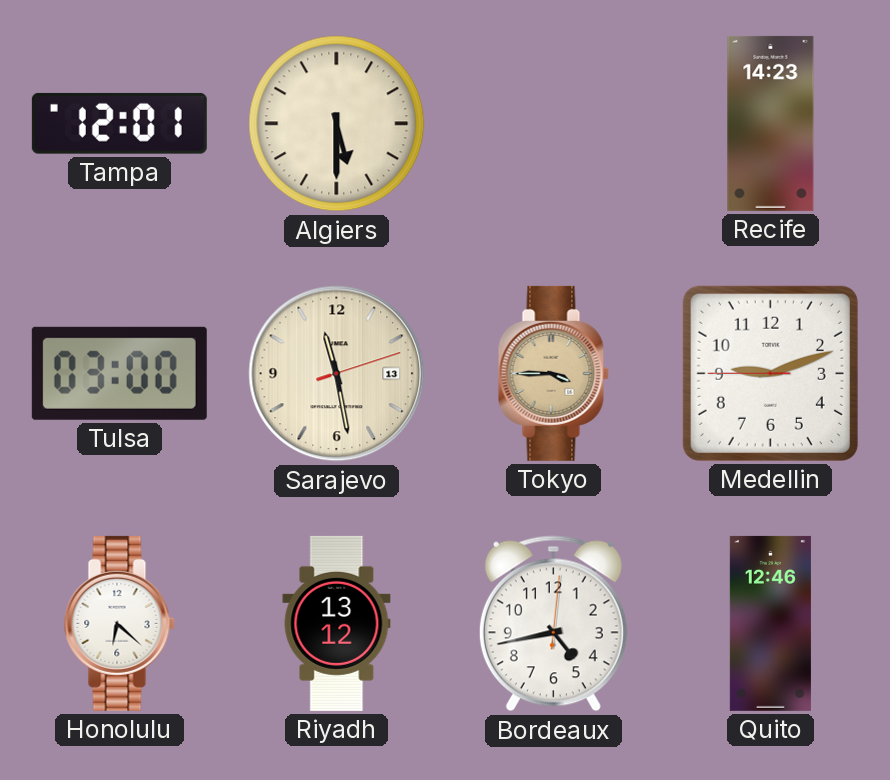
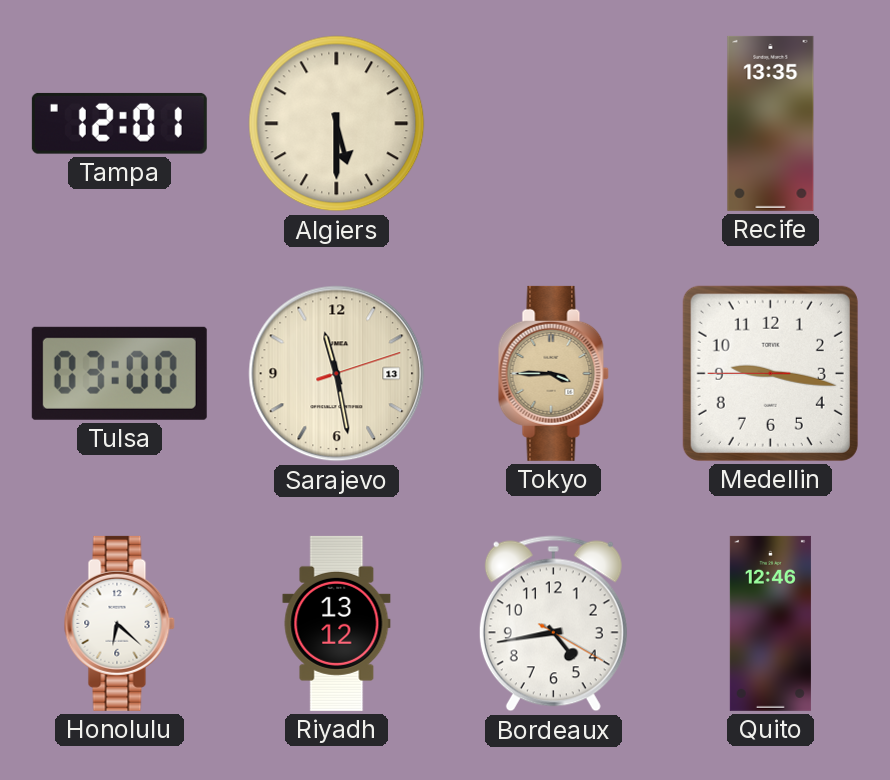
Recife: 14:23 -> 13:35 (771, 123)
Medellin: 9:11 -> 9:16 (770, 373)
Bordeaux: 4:43:01 -> 4:43:20 (553, 624)
